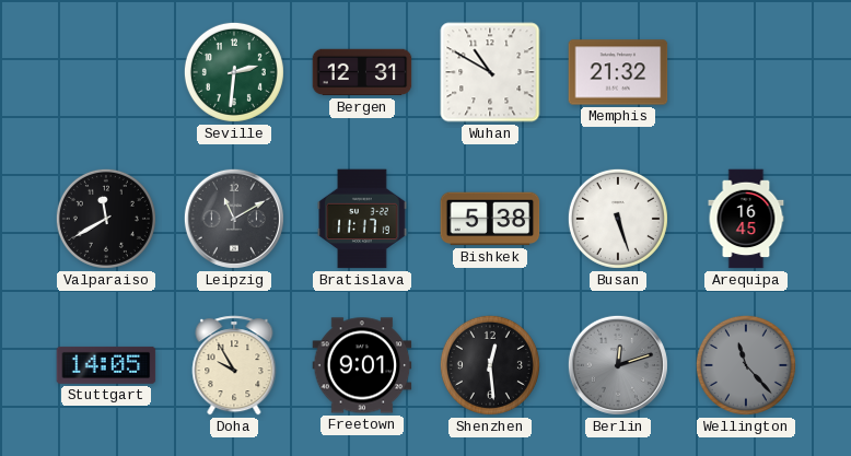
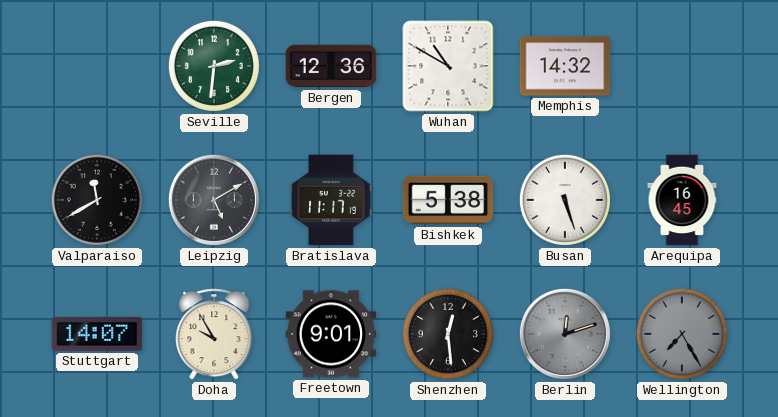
Bergen: 12:31 -> 12:36 (331, 66)
Memphis: 21:32 -> 14:32 (565, 66)
Leipzig: 11:10 -> 5:10 (214, 200)
Stuttgart: 14:05 -> 14:07 (97, 334)
Wellington: 11:23 -> 7:25 (682, 334)
